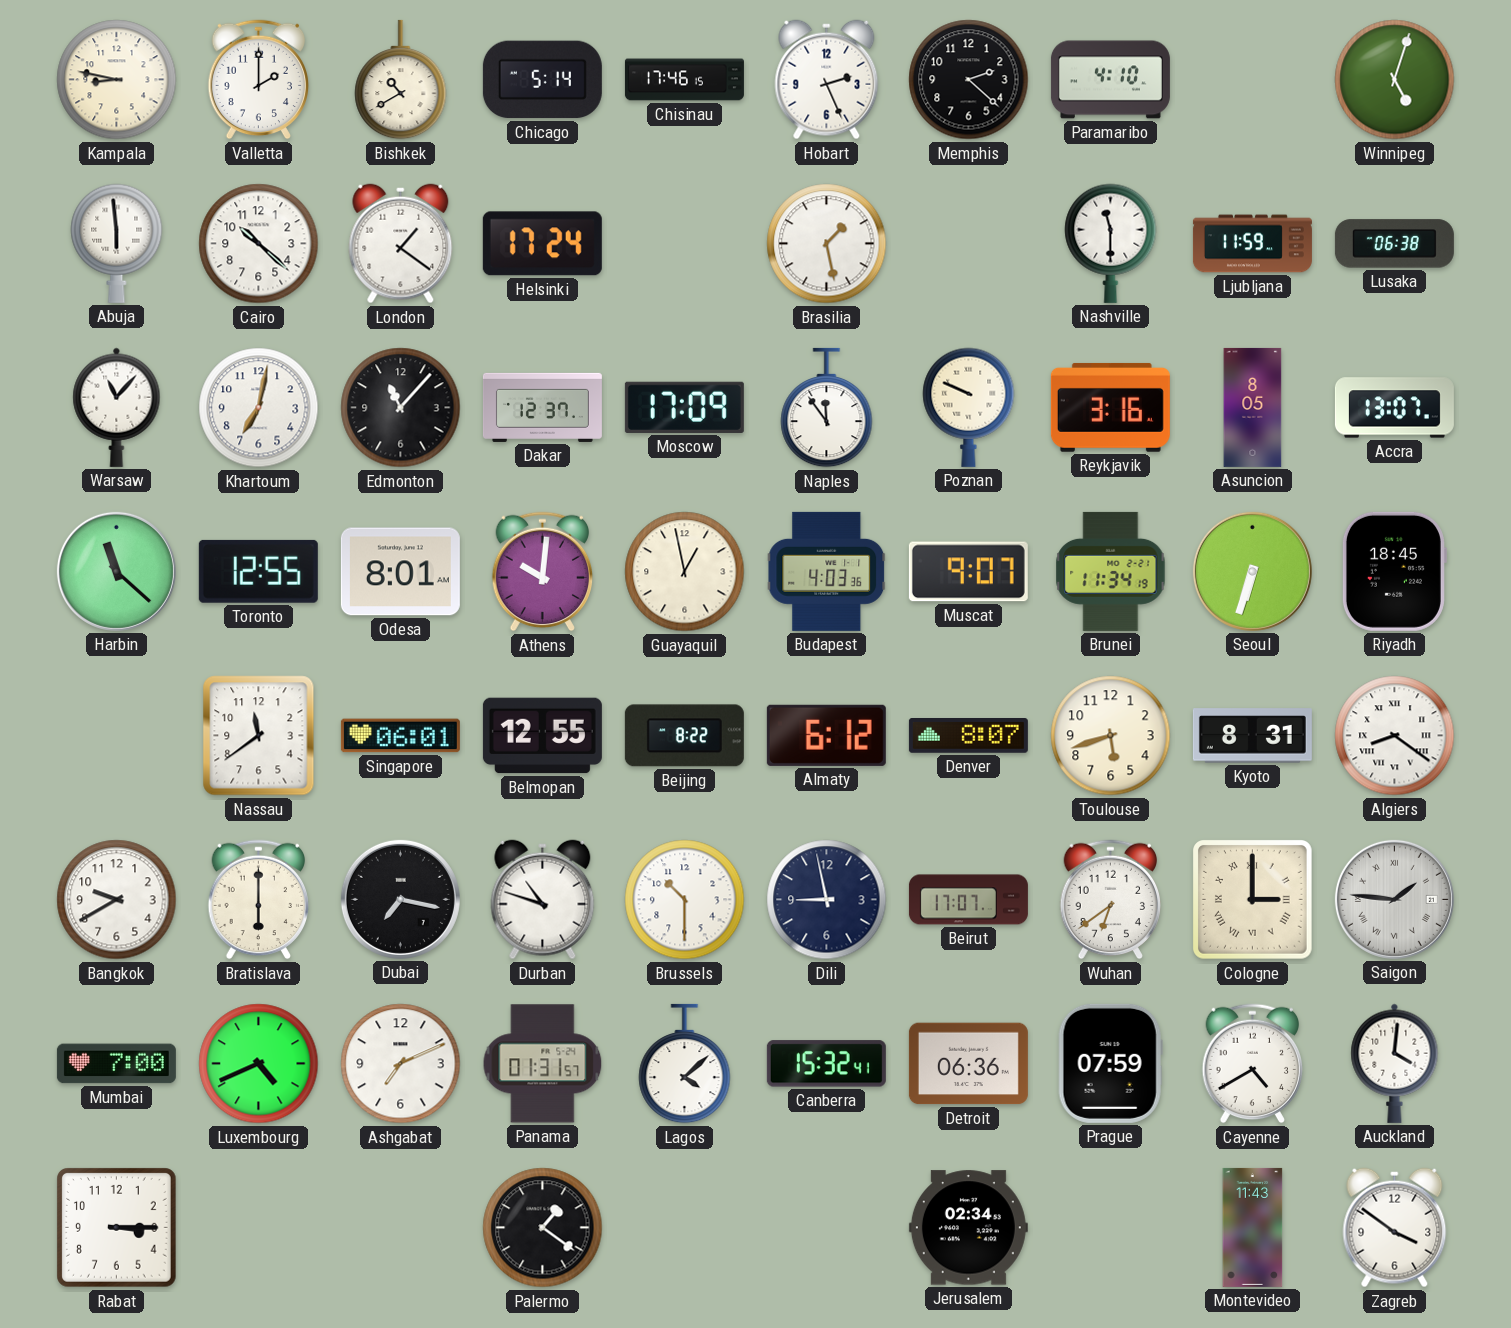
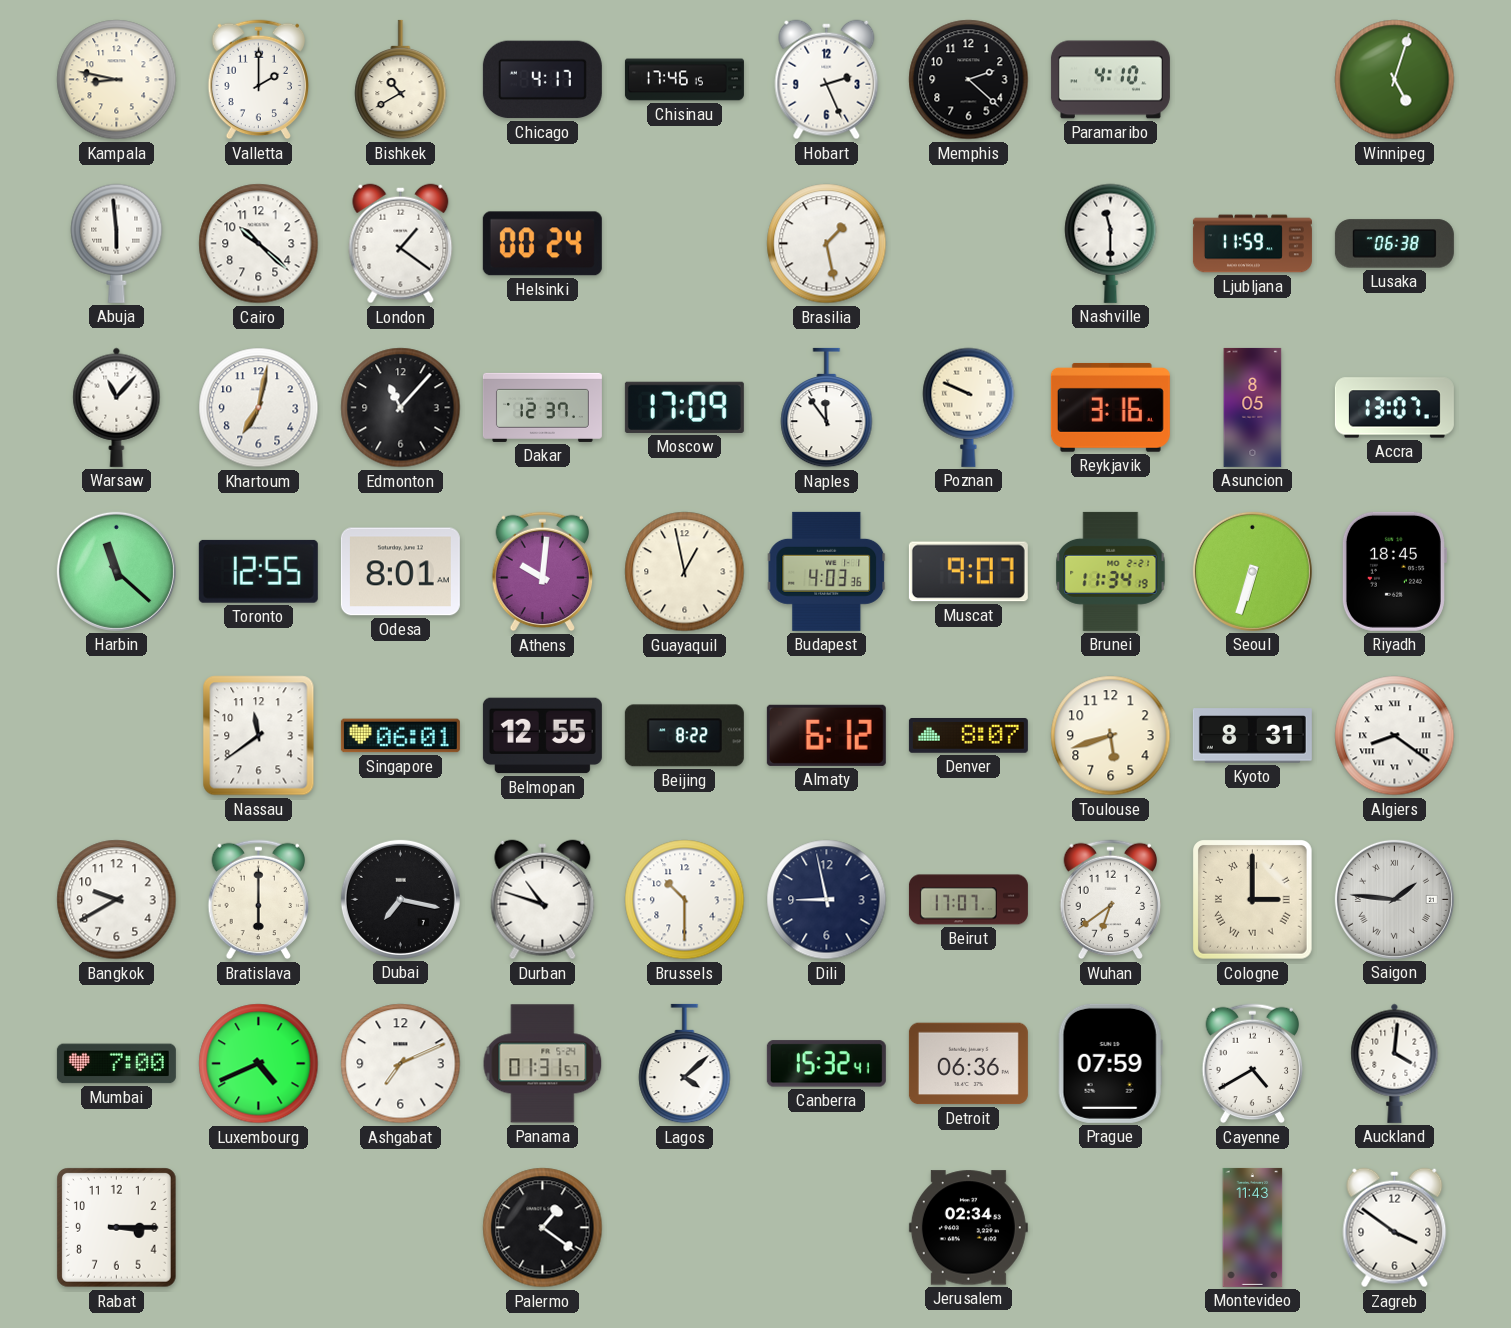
Chicago: 5:14 -> 4:17 (542, 80)
Helsinki: 17:24 -> 00:24 (542, 244)
